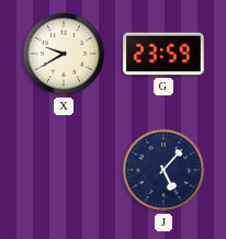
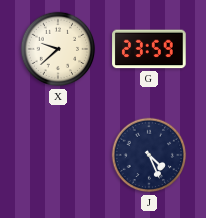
X: 9:40 -> 9:38 (58, 49)
J: 5:07 -> 4:26 (149, 155)
